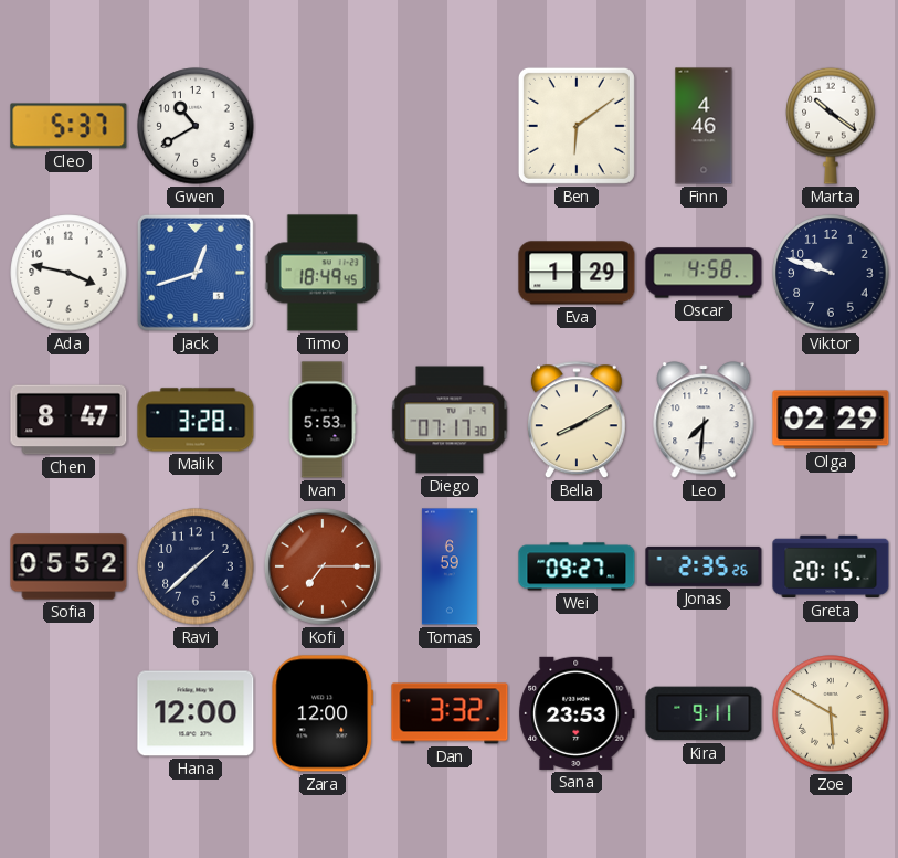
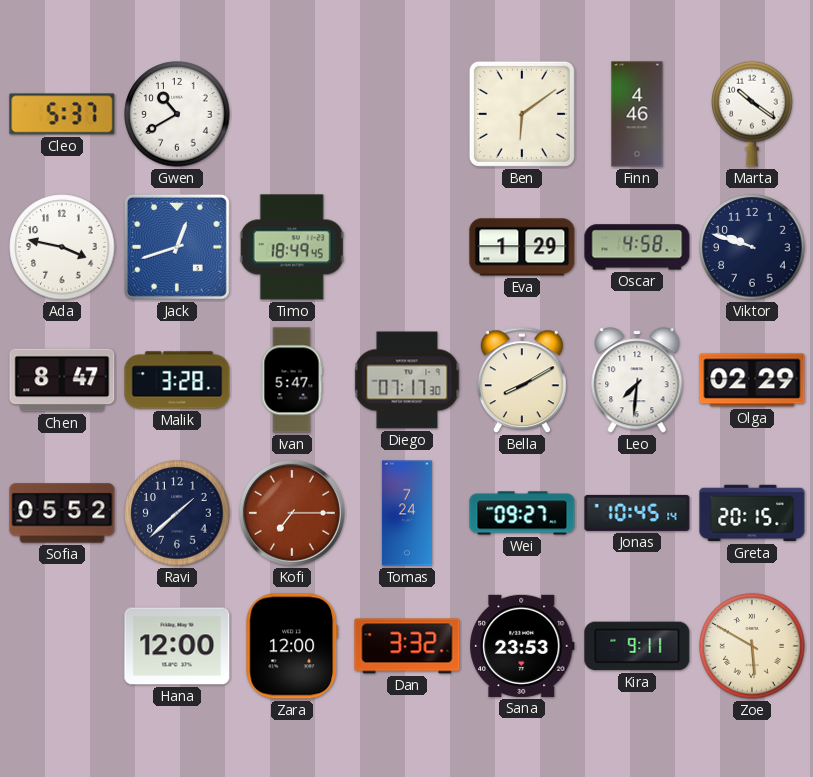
Ivan: 5:53 -> 5:47 (292, 380)
Tomas: 6:59 -> 7:24 (407, 513)
Jonas: 2:35 -> 10:45 (637, 513)
